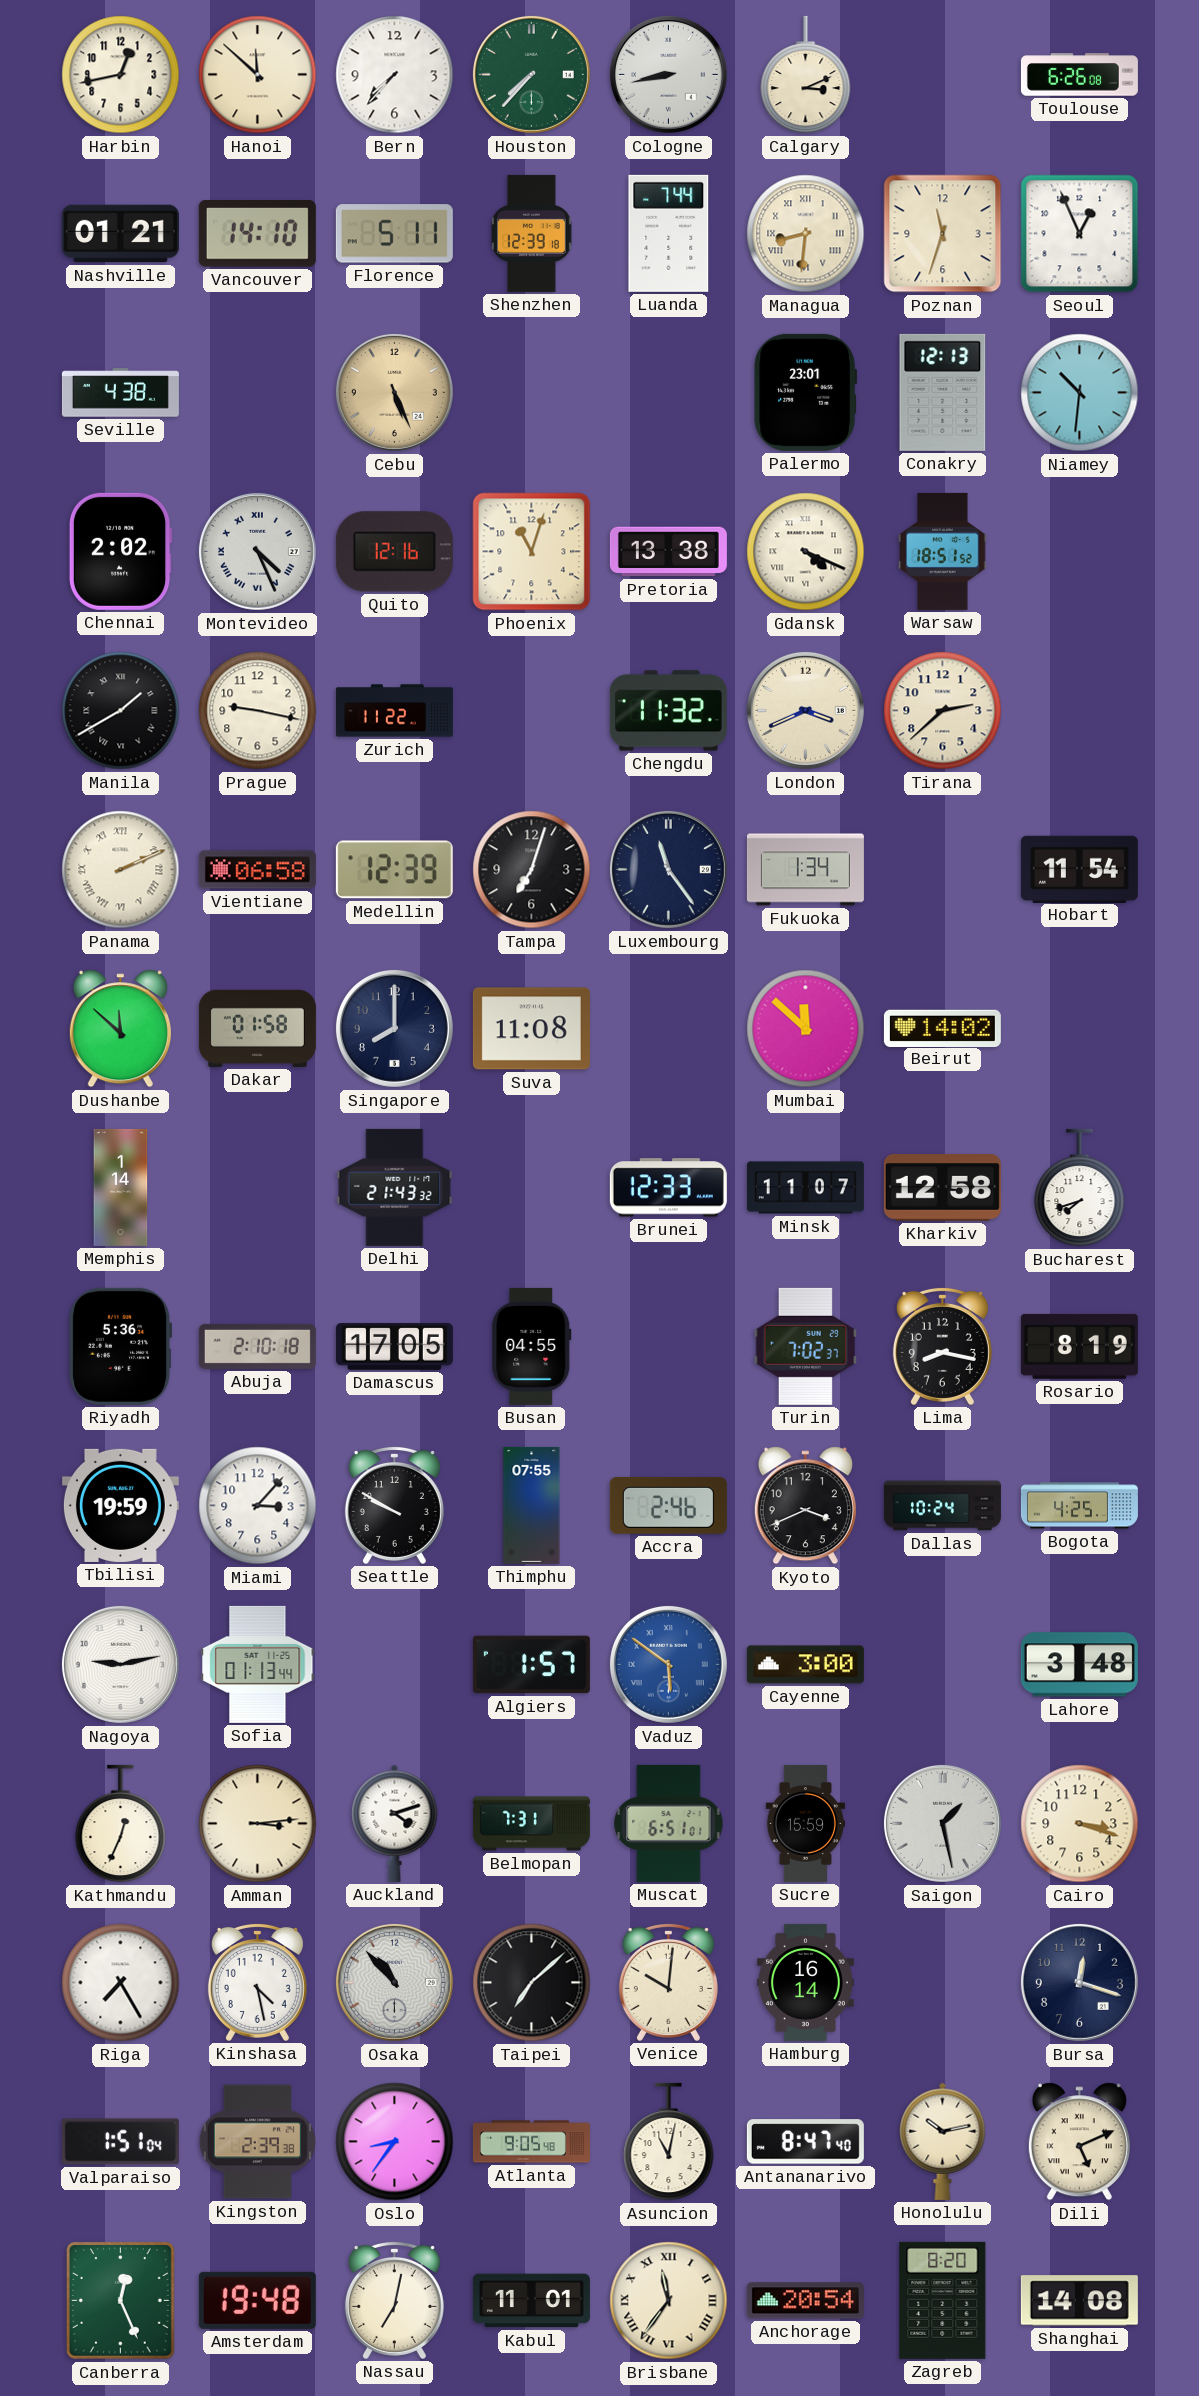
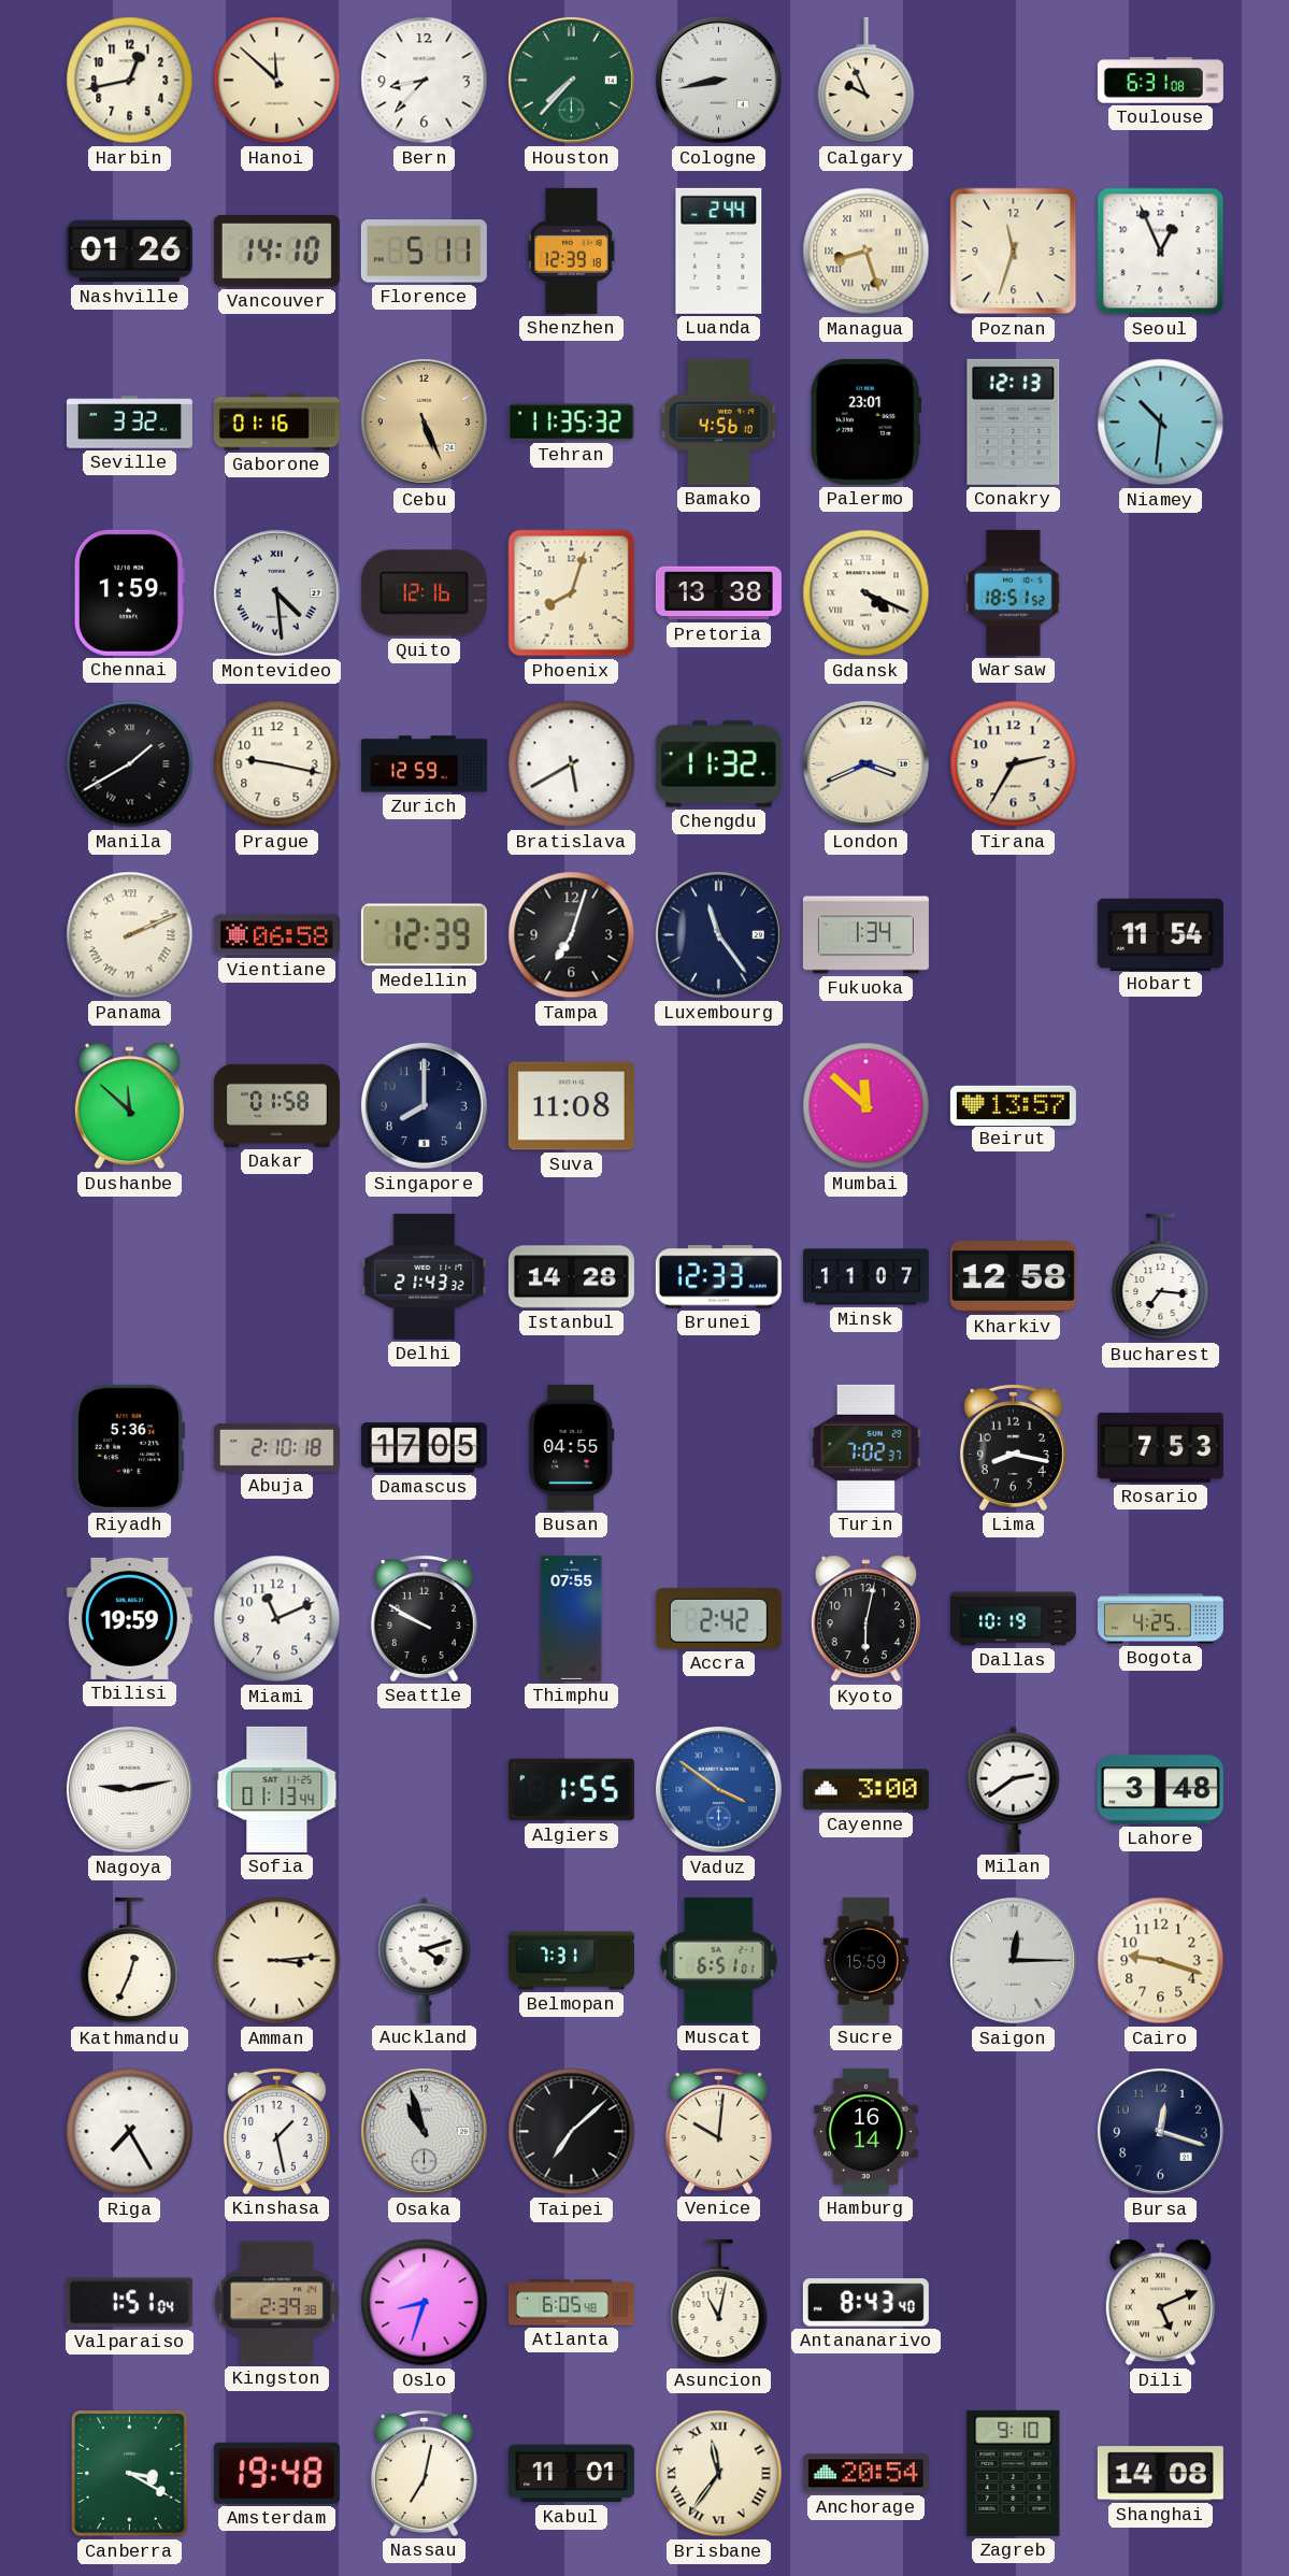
Bern: 7:37 -> 8:37 (425, 81)
Calgary: 3:11 -> 9:56 (867, 81)
Toulouse: 6:26 -> 6:31 (1160, 81)
Nashville: 01:21 -> 01:26 (129, 252)
Luanda: 7:44 -> 2:44 (719, 251)
Managua: 8:31 -> 8:27 (867, 252)
Seville: 4:38 -> 3:32 (129, 423)
Gaborone: none -> 01:16 (276, 423)
Tehran: none -> 11:35 (571, 423)
Bamako: none -> 4:56 (719, 421)
Chennai: 2:02 -> 1:59 (129, 592)
Montevideo: 4:26 -> 4:29 (276, 592)
Phoenix: 11:03 -> 8:03 (572, 593)
Zurich: 11:22 -> 12:59 (424, 764)
Bratislava: none -> 5:40 (572, 764)
Tirana: 2:38 -> 2:35 (1014, 764)
Beirut: 14:02 -> 13:57 (1013, 1105)
Memphis: 1:14 -> none (121, 1187)
Istanbul: none -> 14:28 (571, 1277)
Bucharest: 7:42 -> 7:16 (1161, 1277)
Rosario: 8:19 -> 7:53 (1160, 1447)
Miami: 3:07 -> 11:11 (277, 1619)
Accra: 2:46 -> 2:42 (718, 1618)
Kyoto: 3:41 -> 6:02 (865, 1619)
Dallas: 10:24 -> 10:19 (1013, 1619)
Algiers: 1:57 -> 1:55 (571, 1790)
Vaduz: 5:51 -> 3:51 (718, 1789)
Milan: none -> 2:39 (1014, 1789)
Saigon: 1:28 -> 12:15 (1013, 1960)
Cairo: 3:18 -> 9:18 (1161, 1961)
Kinshasa: 4:28 -> 1:28 (276, 2131)
Osaka: 10:53 -> 10:57 (424, 2131)
Oslo: 8:36 -> 8:33 (425, 2303)
Atlanta: 9:05 -> 6:05 (571, 2303)
Antananarivo: 8:47 -> 8:43 (865, 2303)
Honolulu: 10:13 -> none (943, 2141)
Canberra: 12:26 -> 3:20 (130, 2474)
Zagreb: 8:20 -> 9:10 (1014, 2473)
